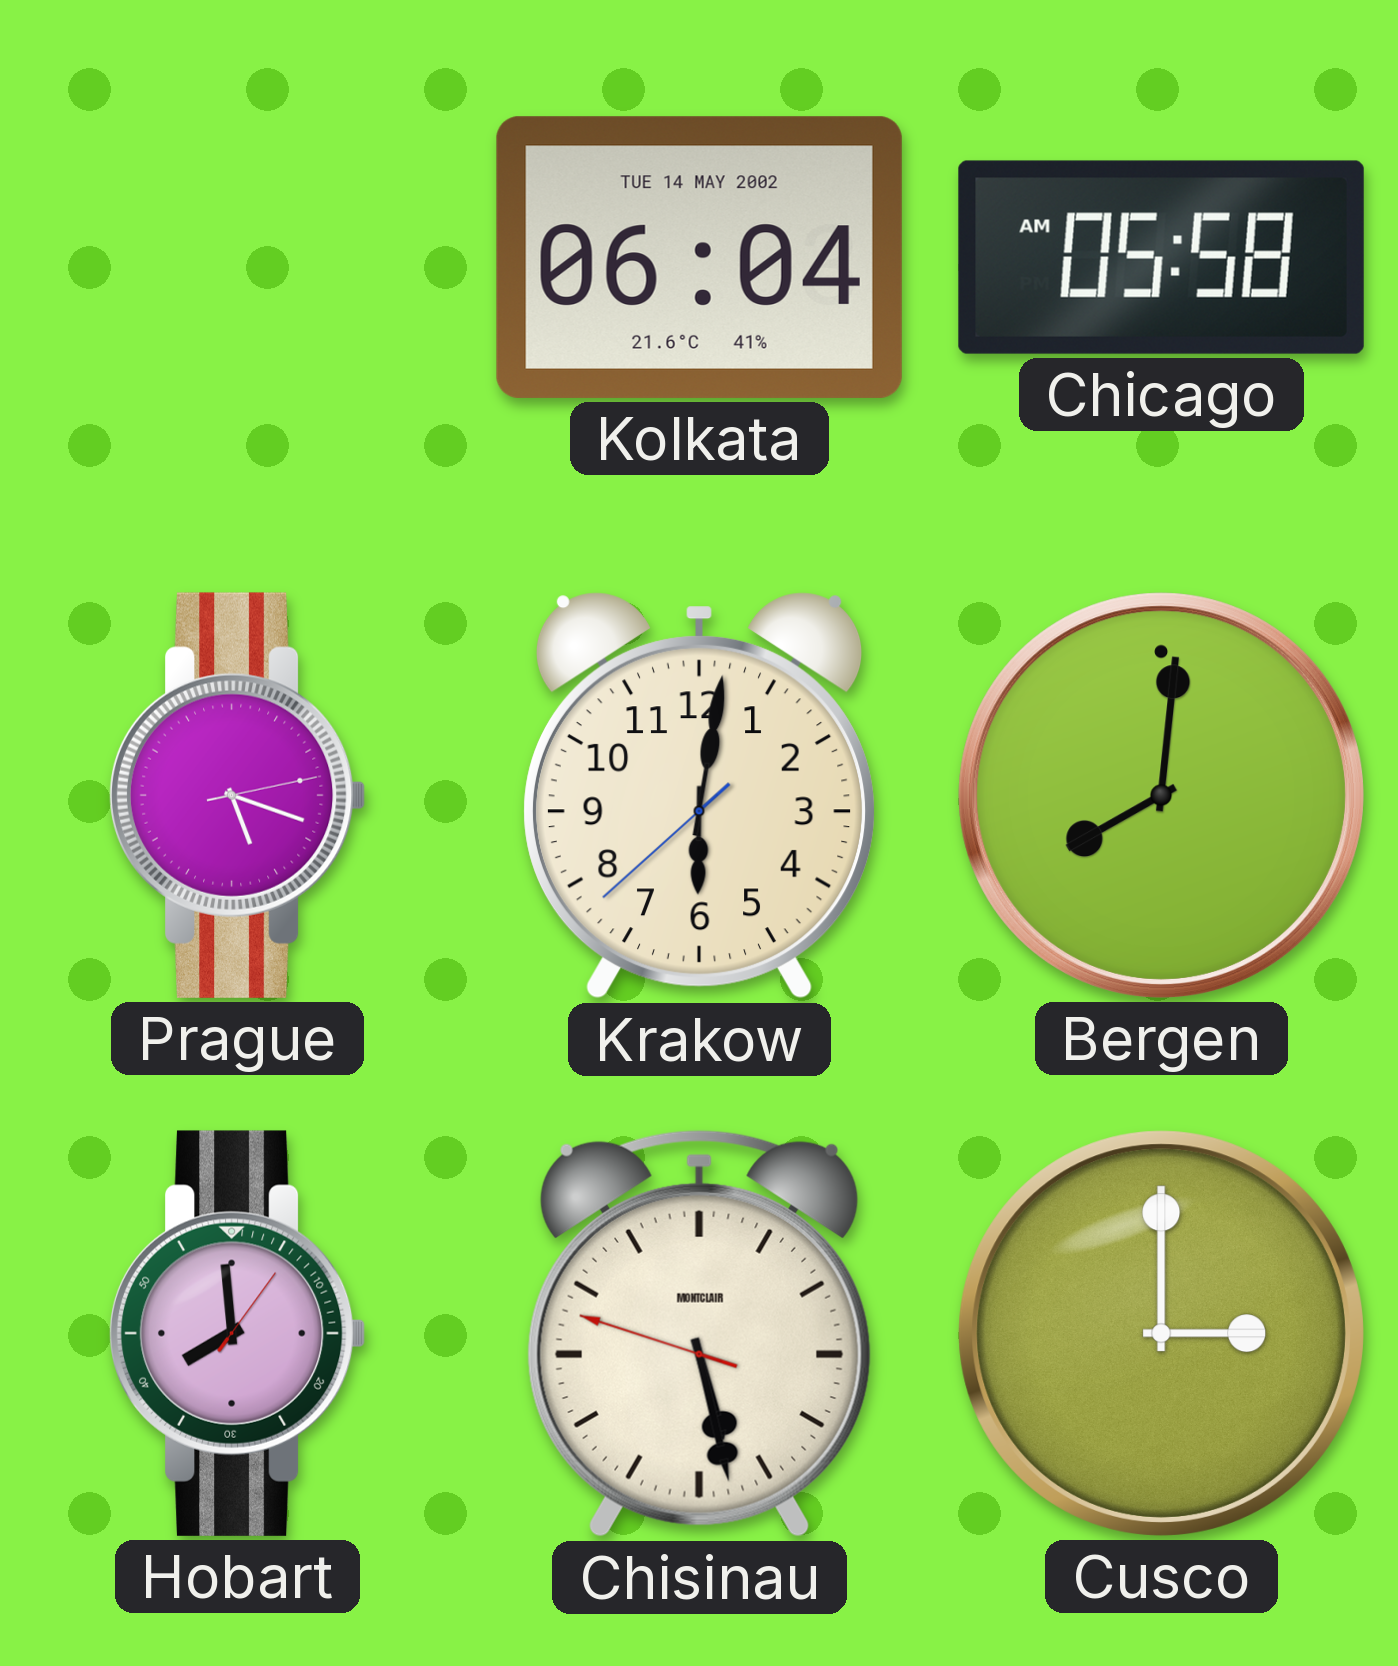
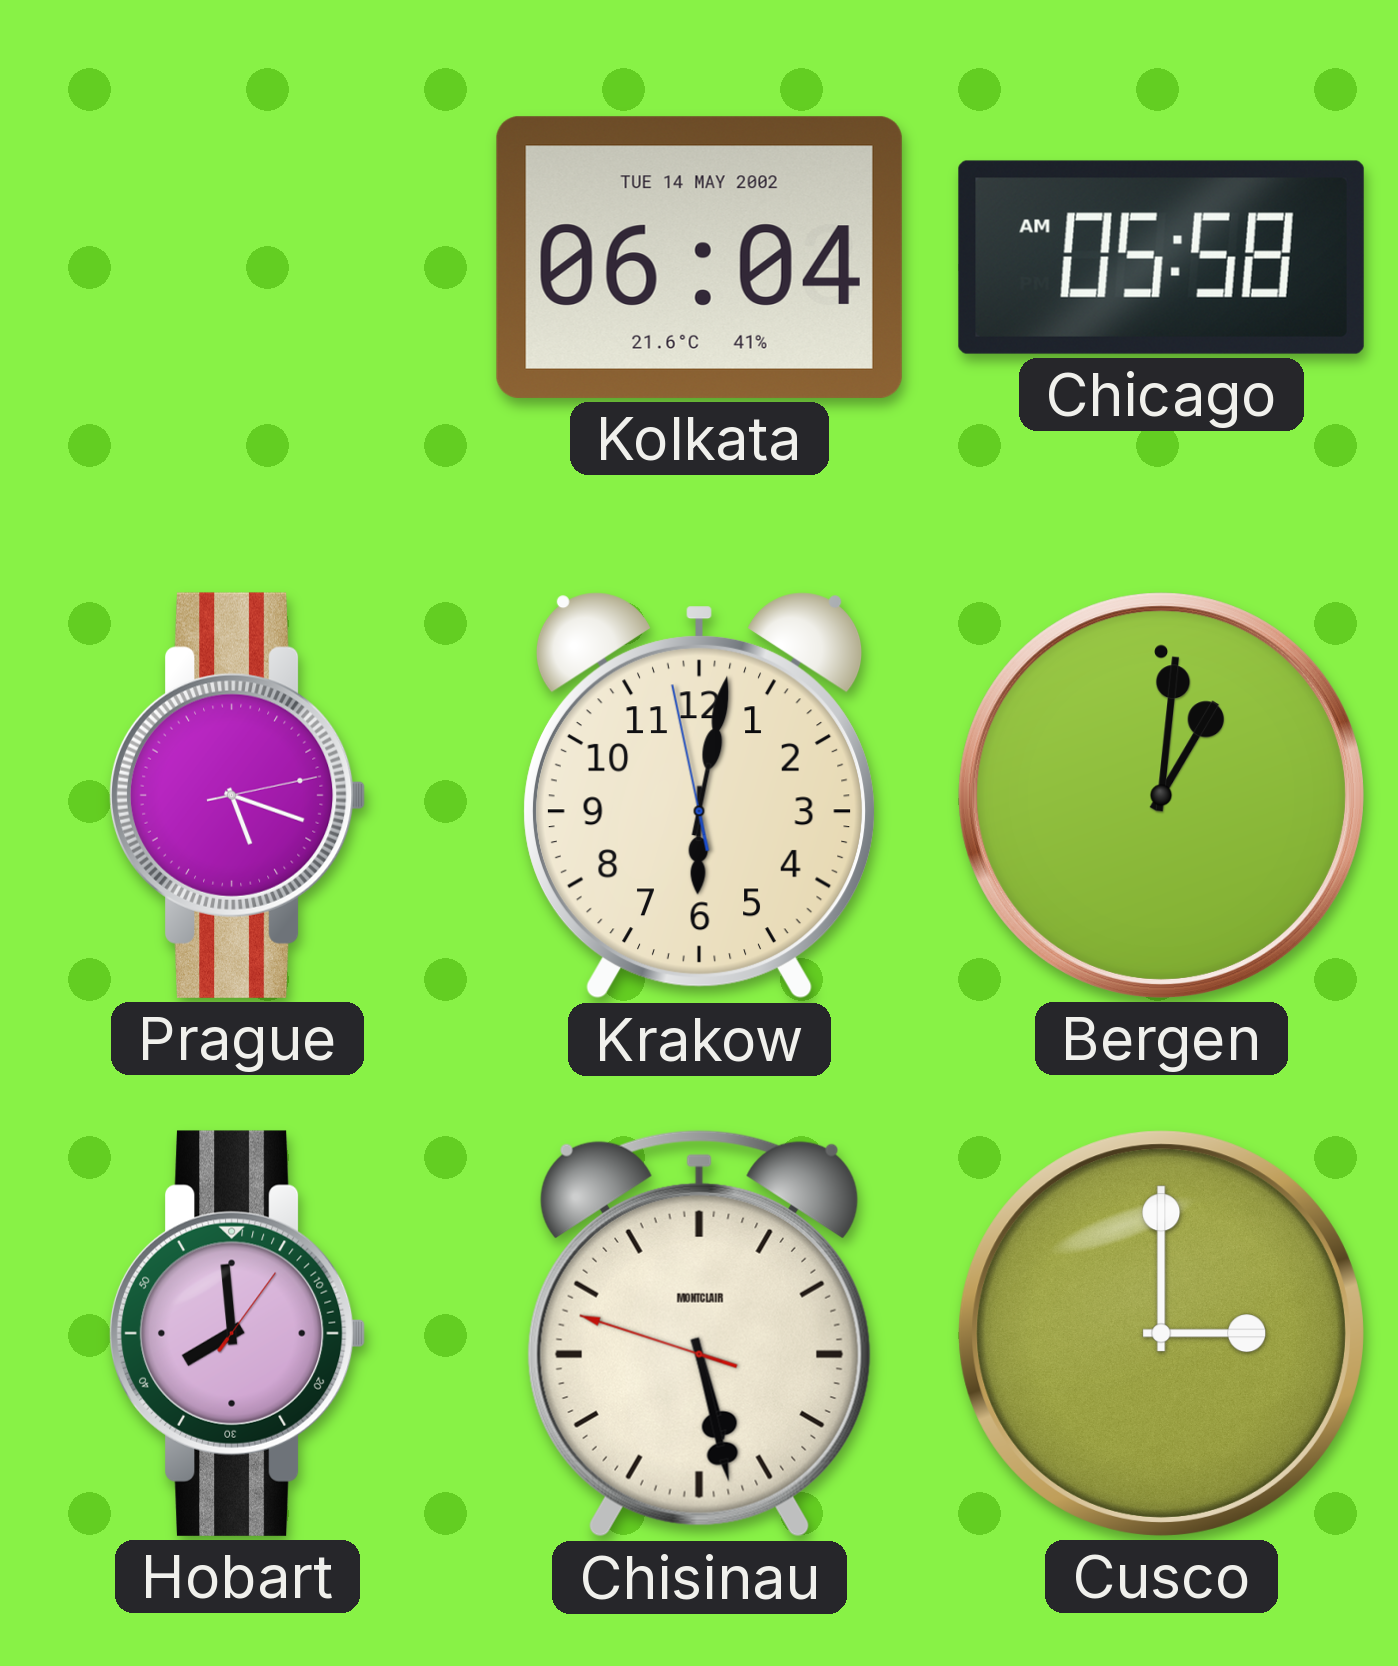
Krakow: 6:01:38 -> 6:01:58 (699, 796)
Bergen: 8:01 -> 1:01 (1161, 795)
